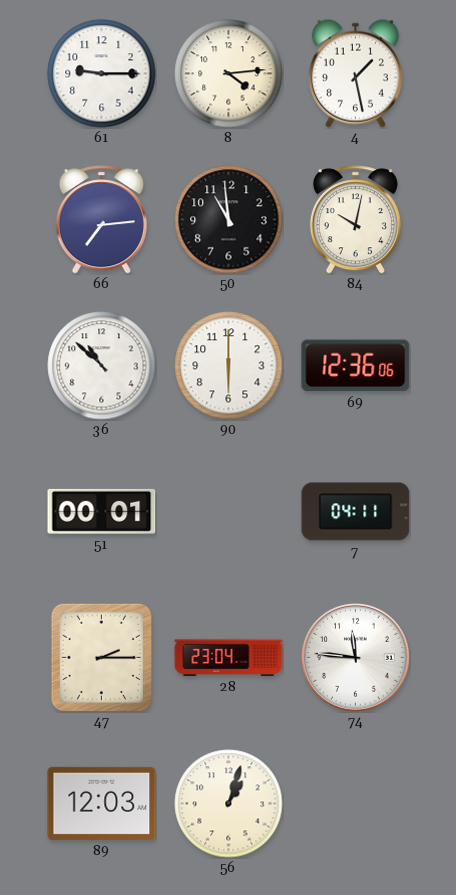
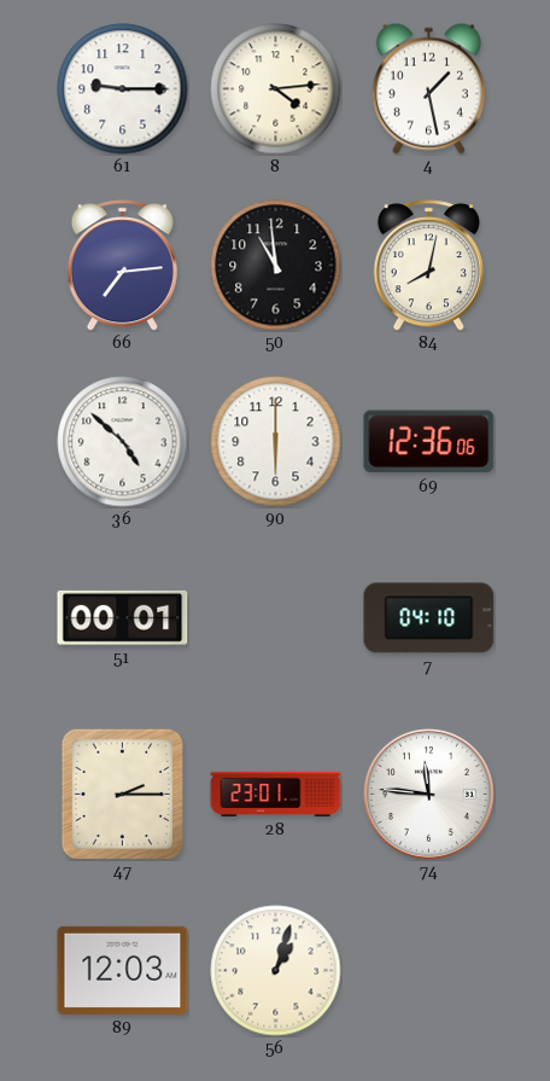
84: 10:02 -> 8:02 (428, 266)
36: 10:52 -> 4:52 (123, 442)
7: 04:11 -> 04:10 (429, 618)
28: 23:04 -> 23:01 (276, 794)
